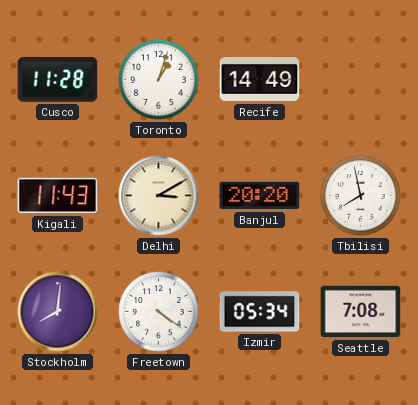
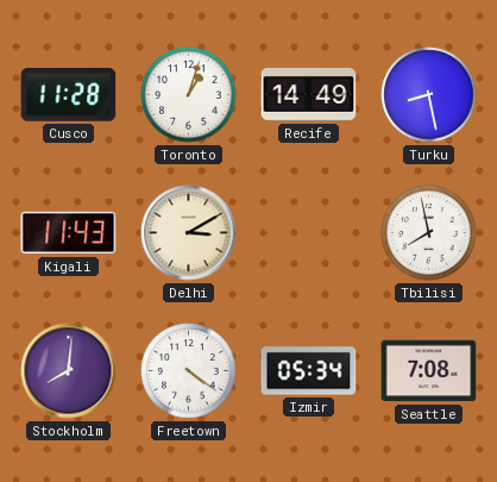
Turku: none -> 8:28 (429, 95)
Banjul: 20:20 -> none (260, 196)
